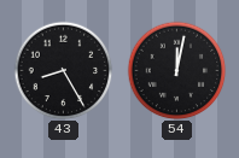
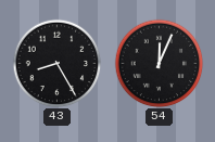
54: 12:02 -> 12:04 (159, 63)
